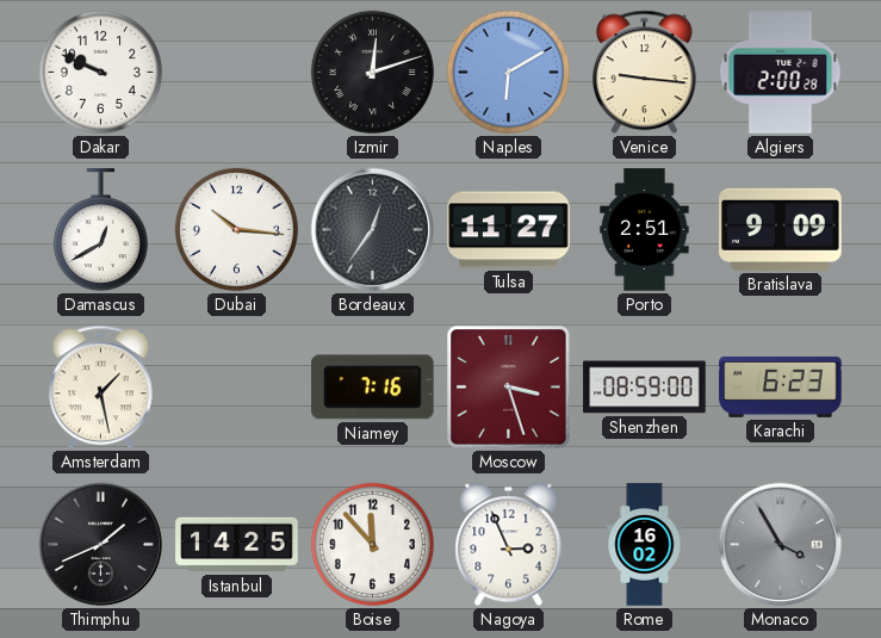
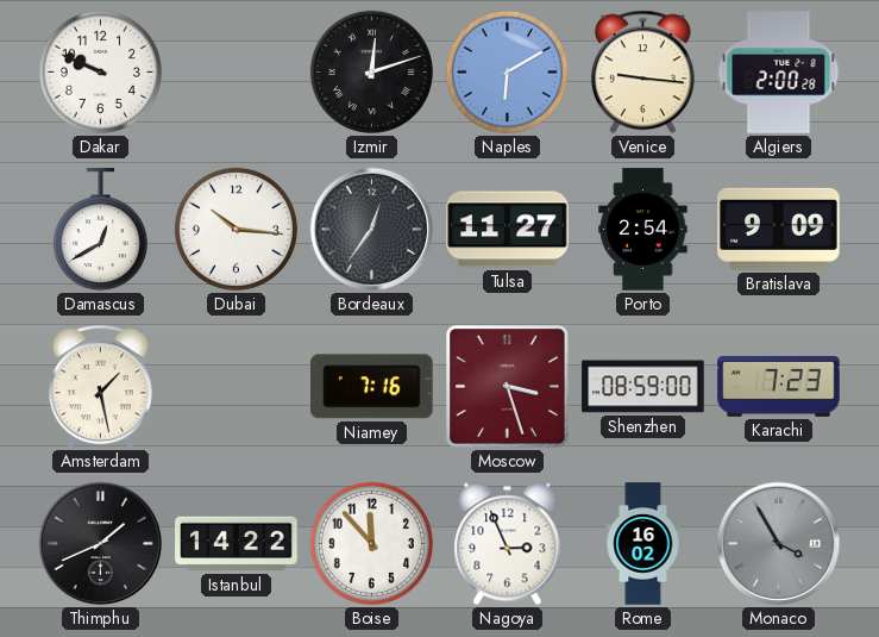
Porto: 2:51 -> 2:54 (643, 230)
Karachi: 6:23 -> 7:23 (779, 386)
Istanbul: 14:25 -> 14:22 (237, 544)
